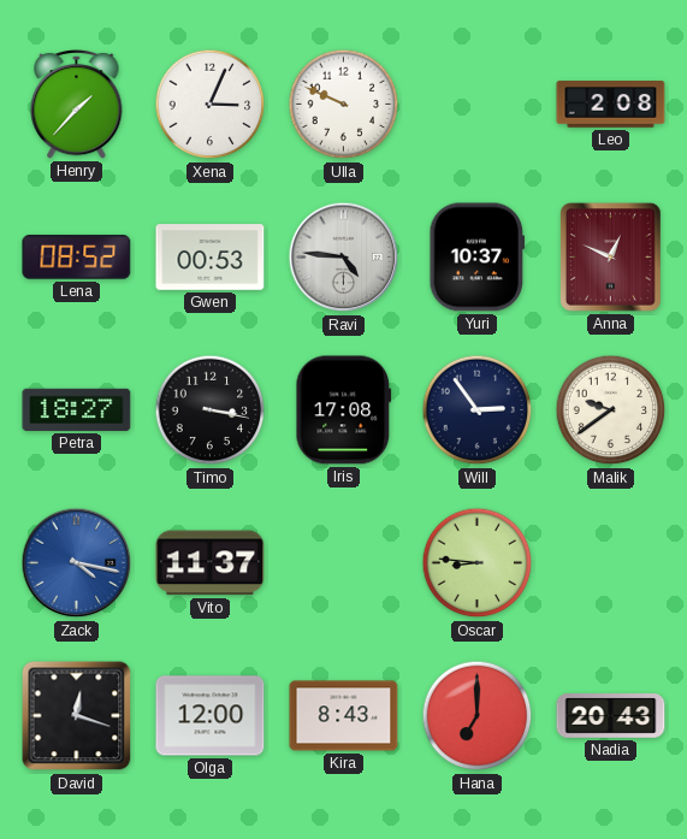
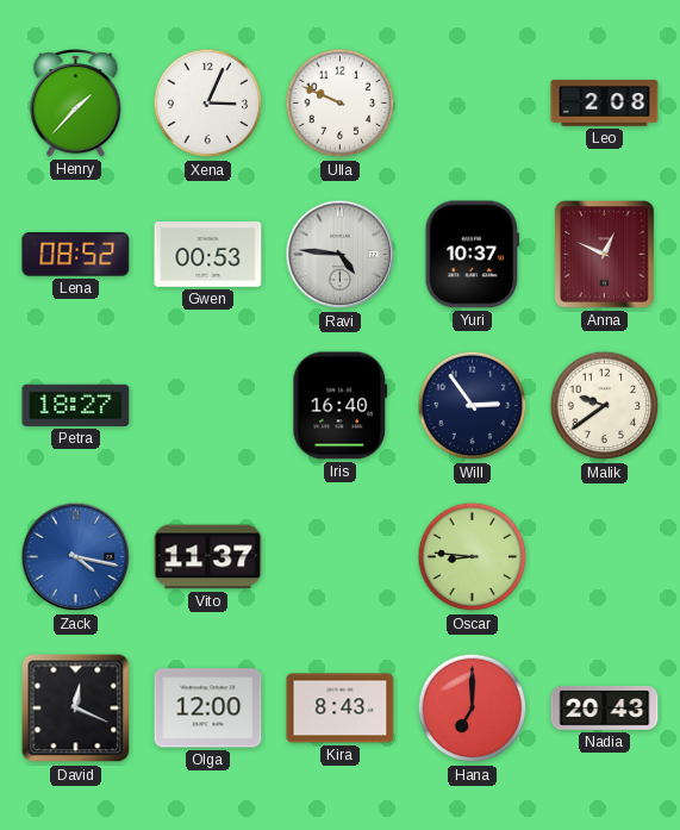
Timo: 3:17 -> none (211, 410)
Iris: 17:08 -> 16:40 (341, 406)
David: 12:18 -> 12:19 (76, 709)
